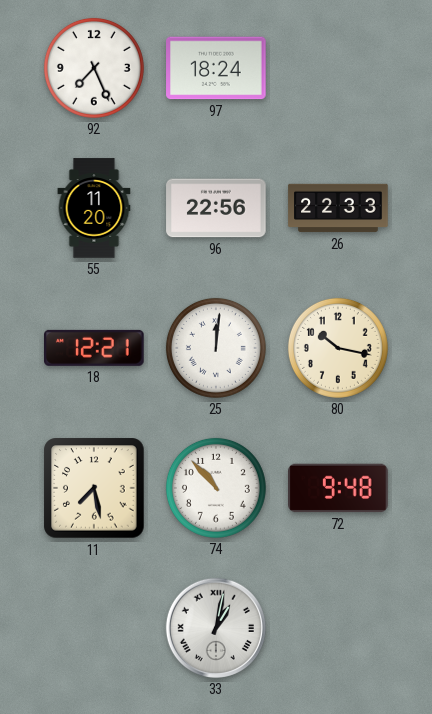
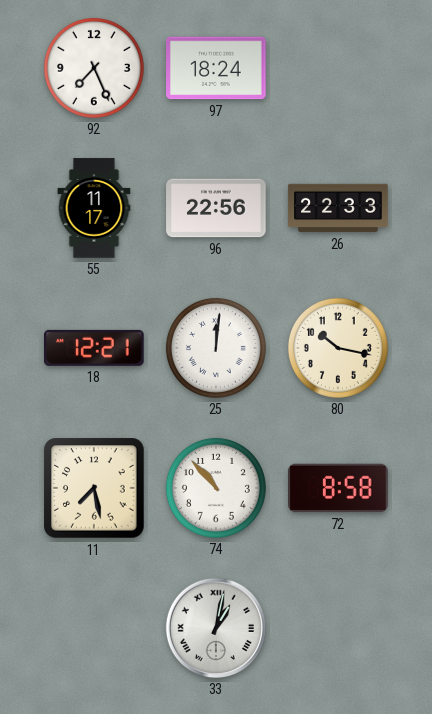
55: 11:20 -> 11:17 (94, 208)
72: 9:48 -> 8:58 (338, 488)
